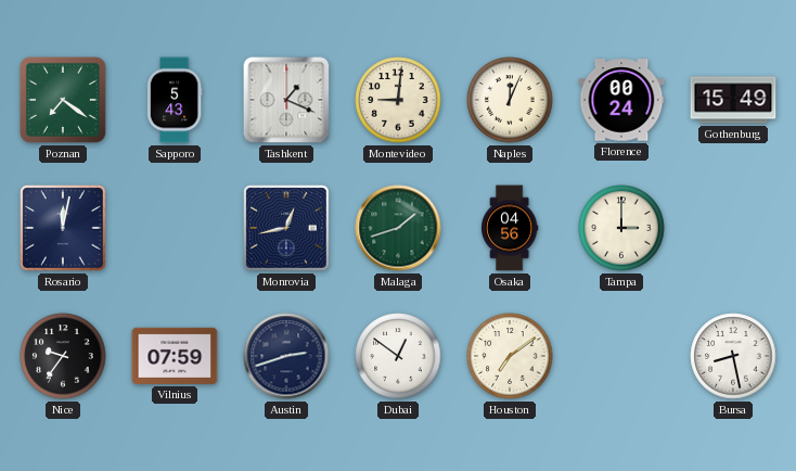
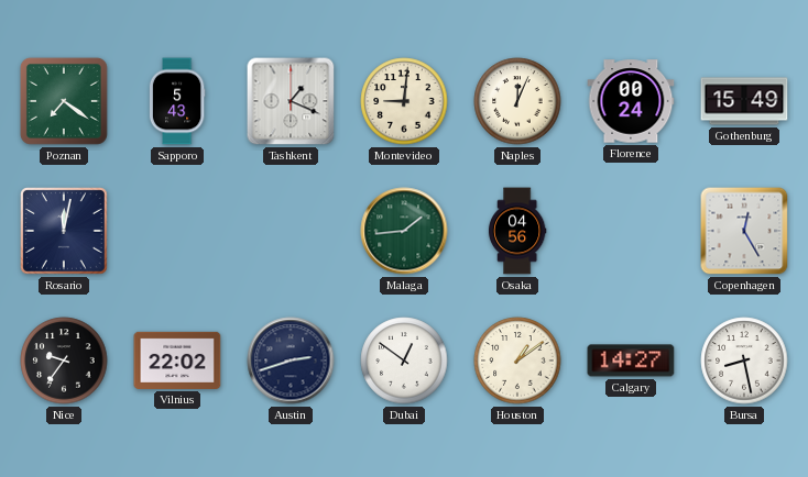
Monrovia: 12:43 -> none (287, 229)
Malaga: 1:42 -> 1:44 (404, 231)
Tampa: 3:00 -> none (621, 228)
Copenhagen: none -> 12:25 (744, 231)
Vilnius: 07:59 -> 22:02 (177, 360)
Houston: 7:09 -> 1:09 (517, 360)
Calgary: none -> 14:27 (631, 360)
